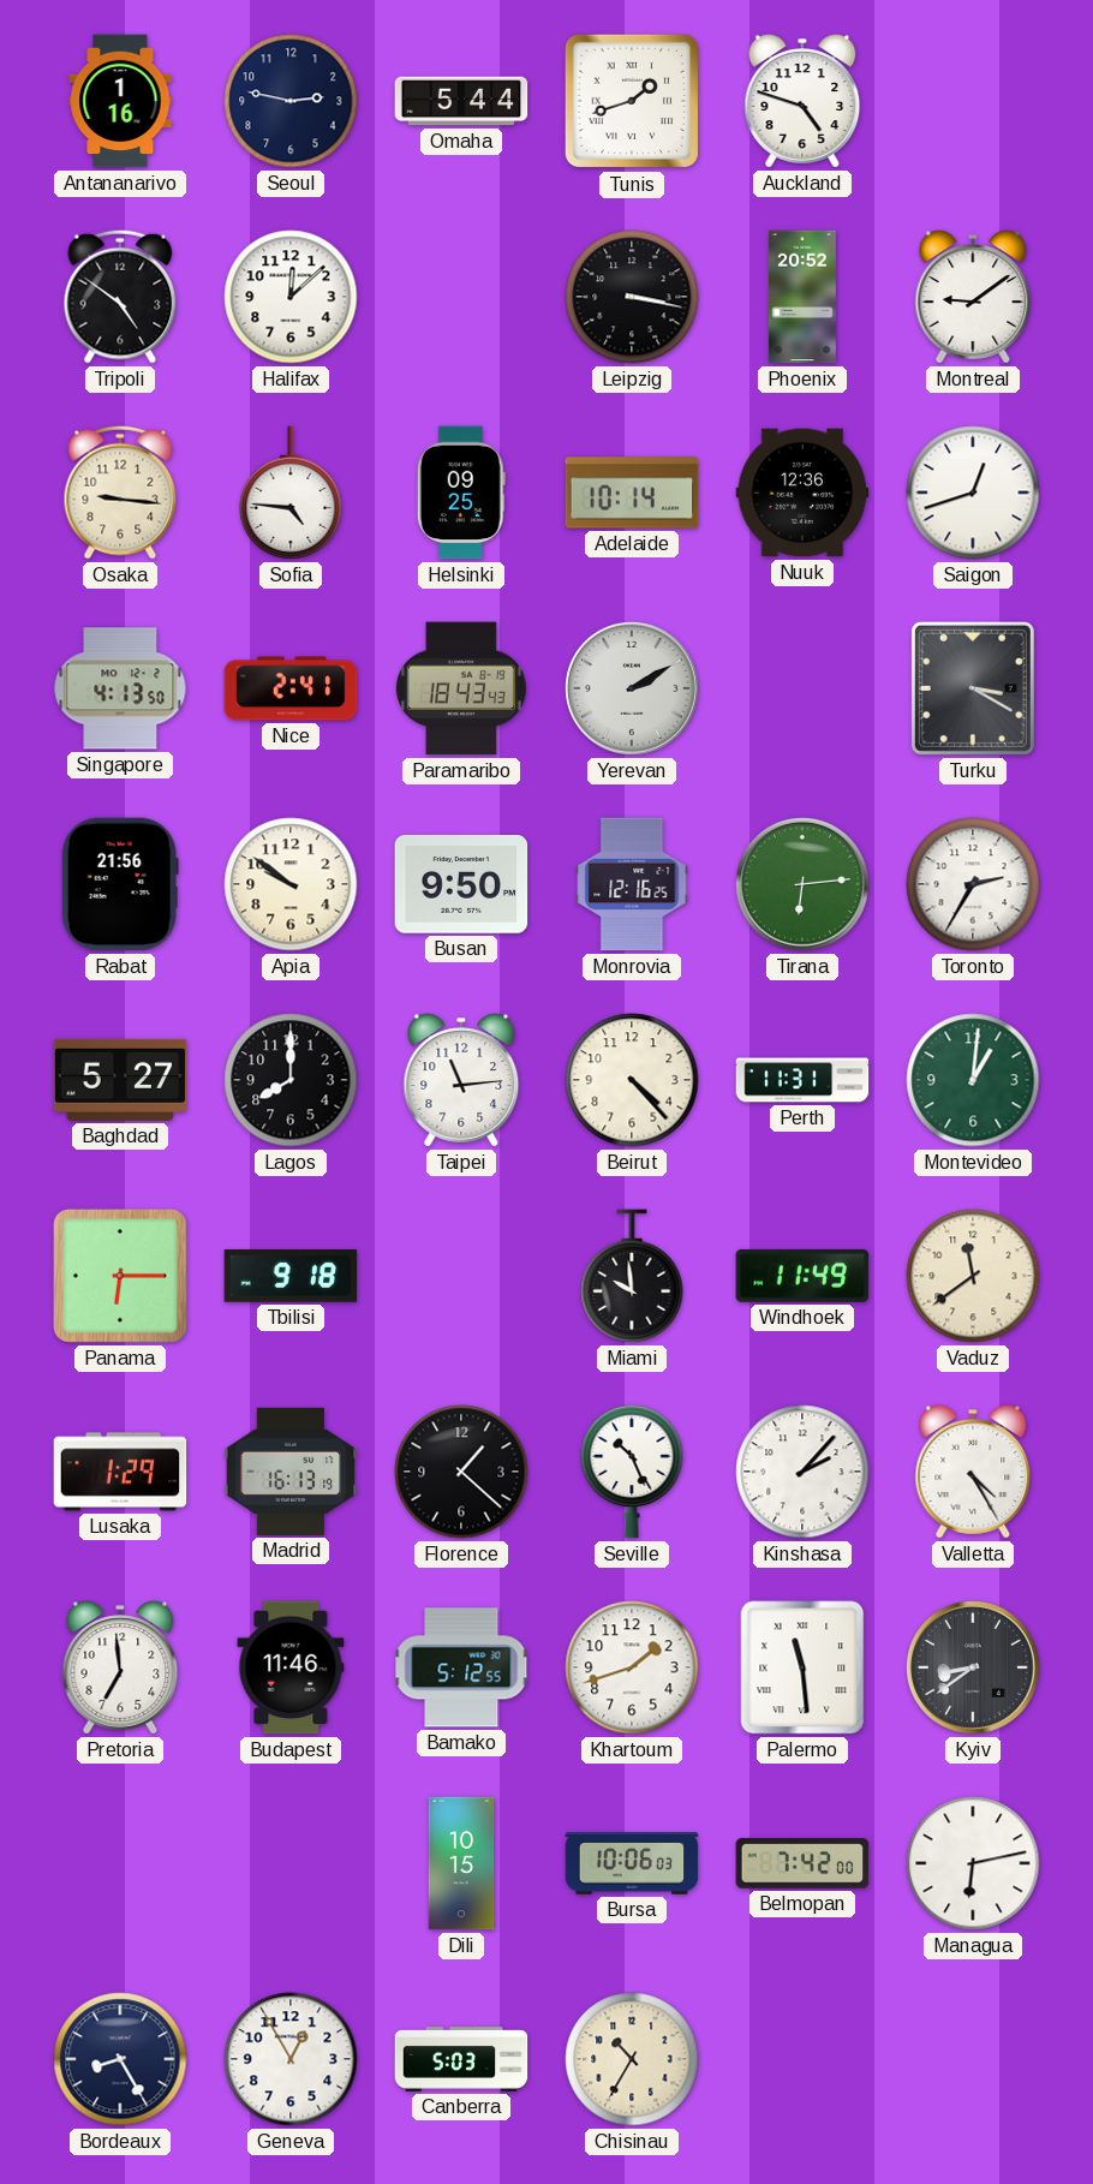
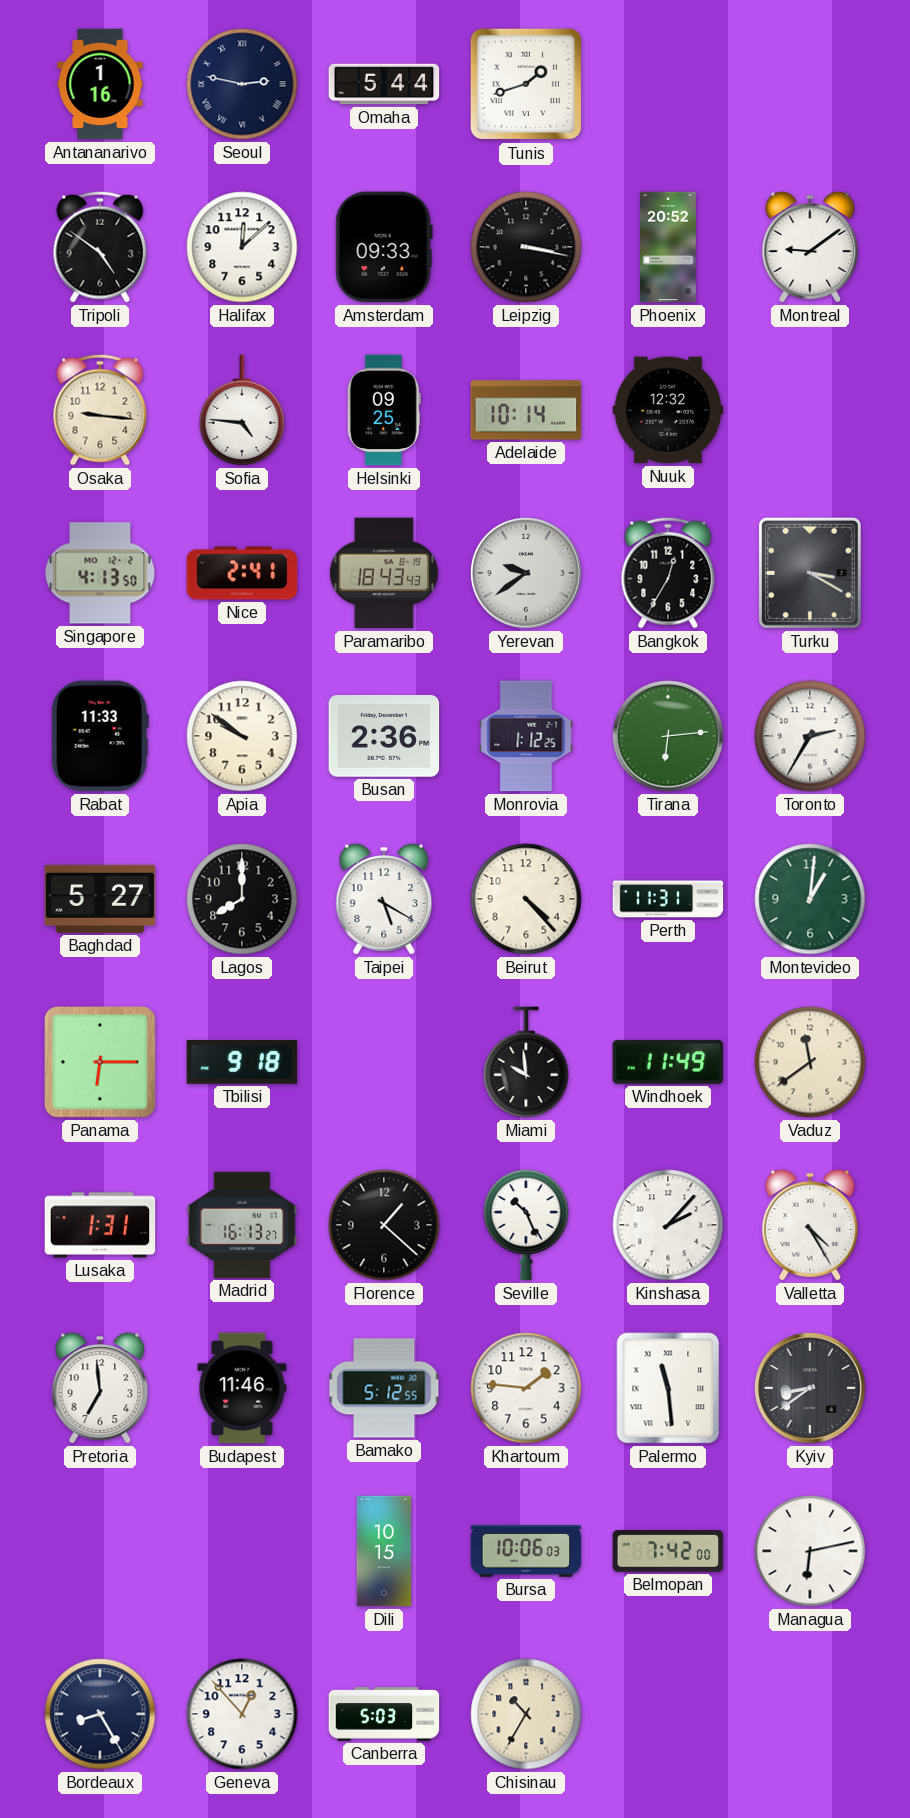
Seoul numerals: Arabic -> Roman (242, 84)
Auckland: 4:48 -> none (802, 101)
Amsterdam: none -> 09:33 (384, 247)
Nuuk: 12:36 -> 12:32 (668, 410)
Saigon: 12:42 -> none (973, 493)
Yerevan: 2:10 -> 9:39 (527, 574)
Bangkok: none -> 12:35 (668, 573)
Rabat: 21:56 -> 11:33 (100, 736)
Busan: 9:50 -> 2:36 (384, 737)
Monrovia: 12:16 -> 1:12 (526, 736)
Taipei: 11:14 -> 5:20 (384, 899)
Lusaka: 1:29 -> 1:31 (100, 1225)
Madrid: 16:13:19 -> 16:13:27 (242, 1225)
Khartoum: 1:42 -> 1:46 (526, 1388)
Geneva: 12:55 -> 12:53 (242, 1714)
